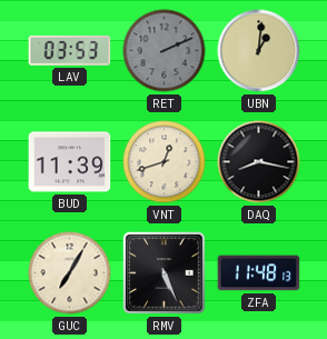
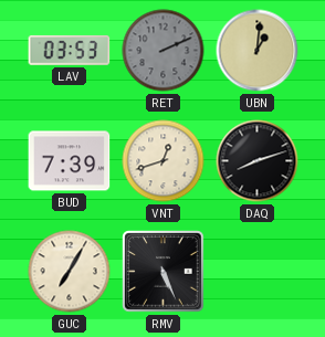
BUD: 11:39 -> 7:39 (70, 161)
DAQ: 8:17 -> 8:12 (258, 161)
ZFA: 11:48 -> none (259, 273)
